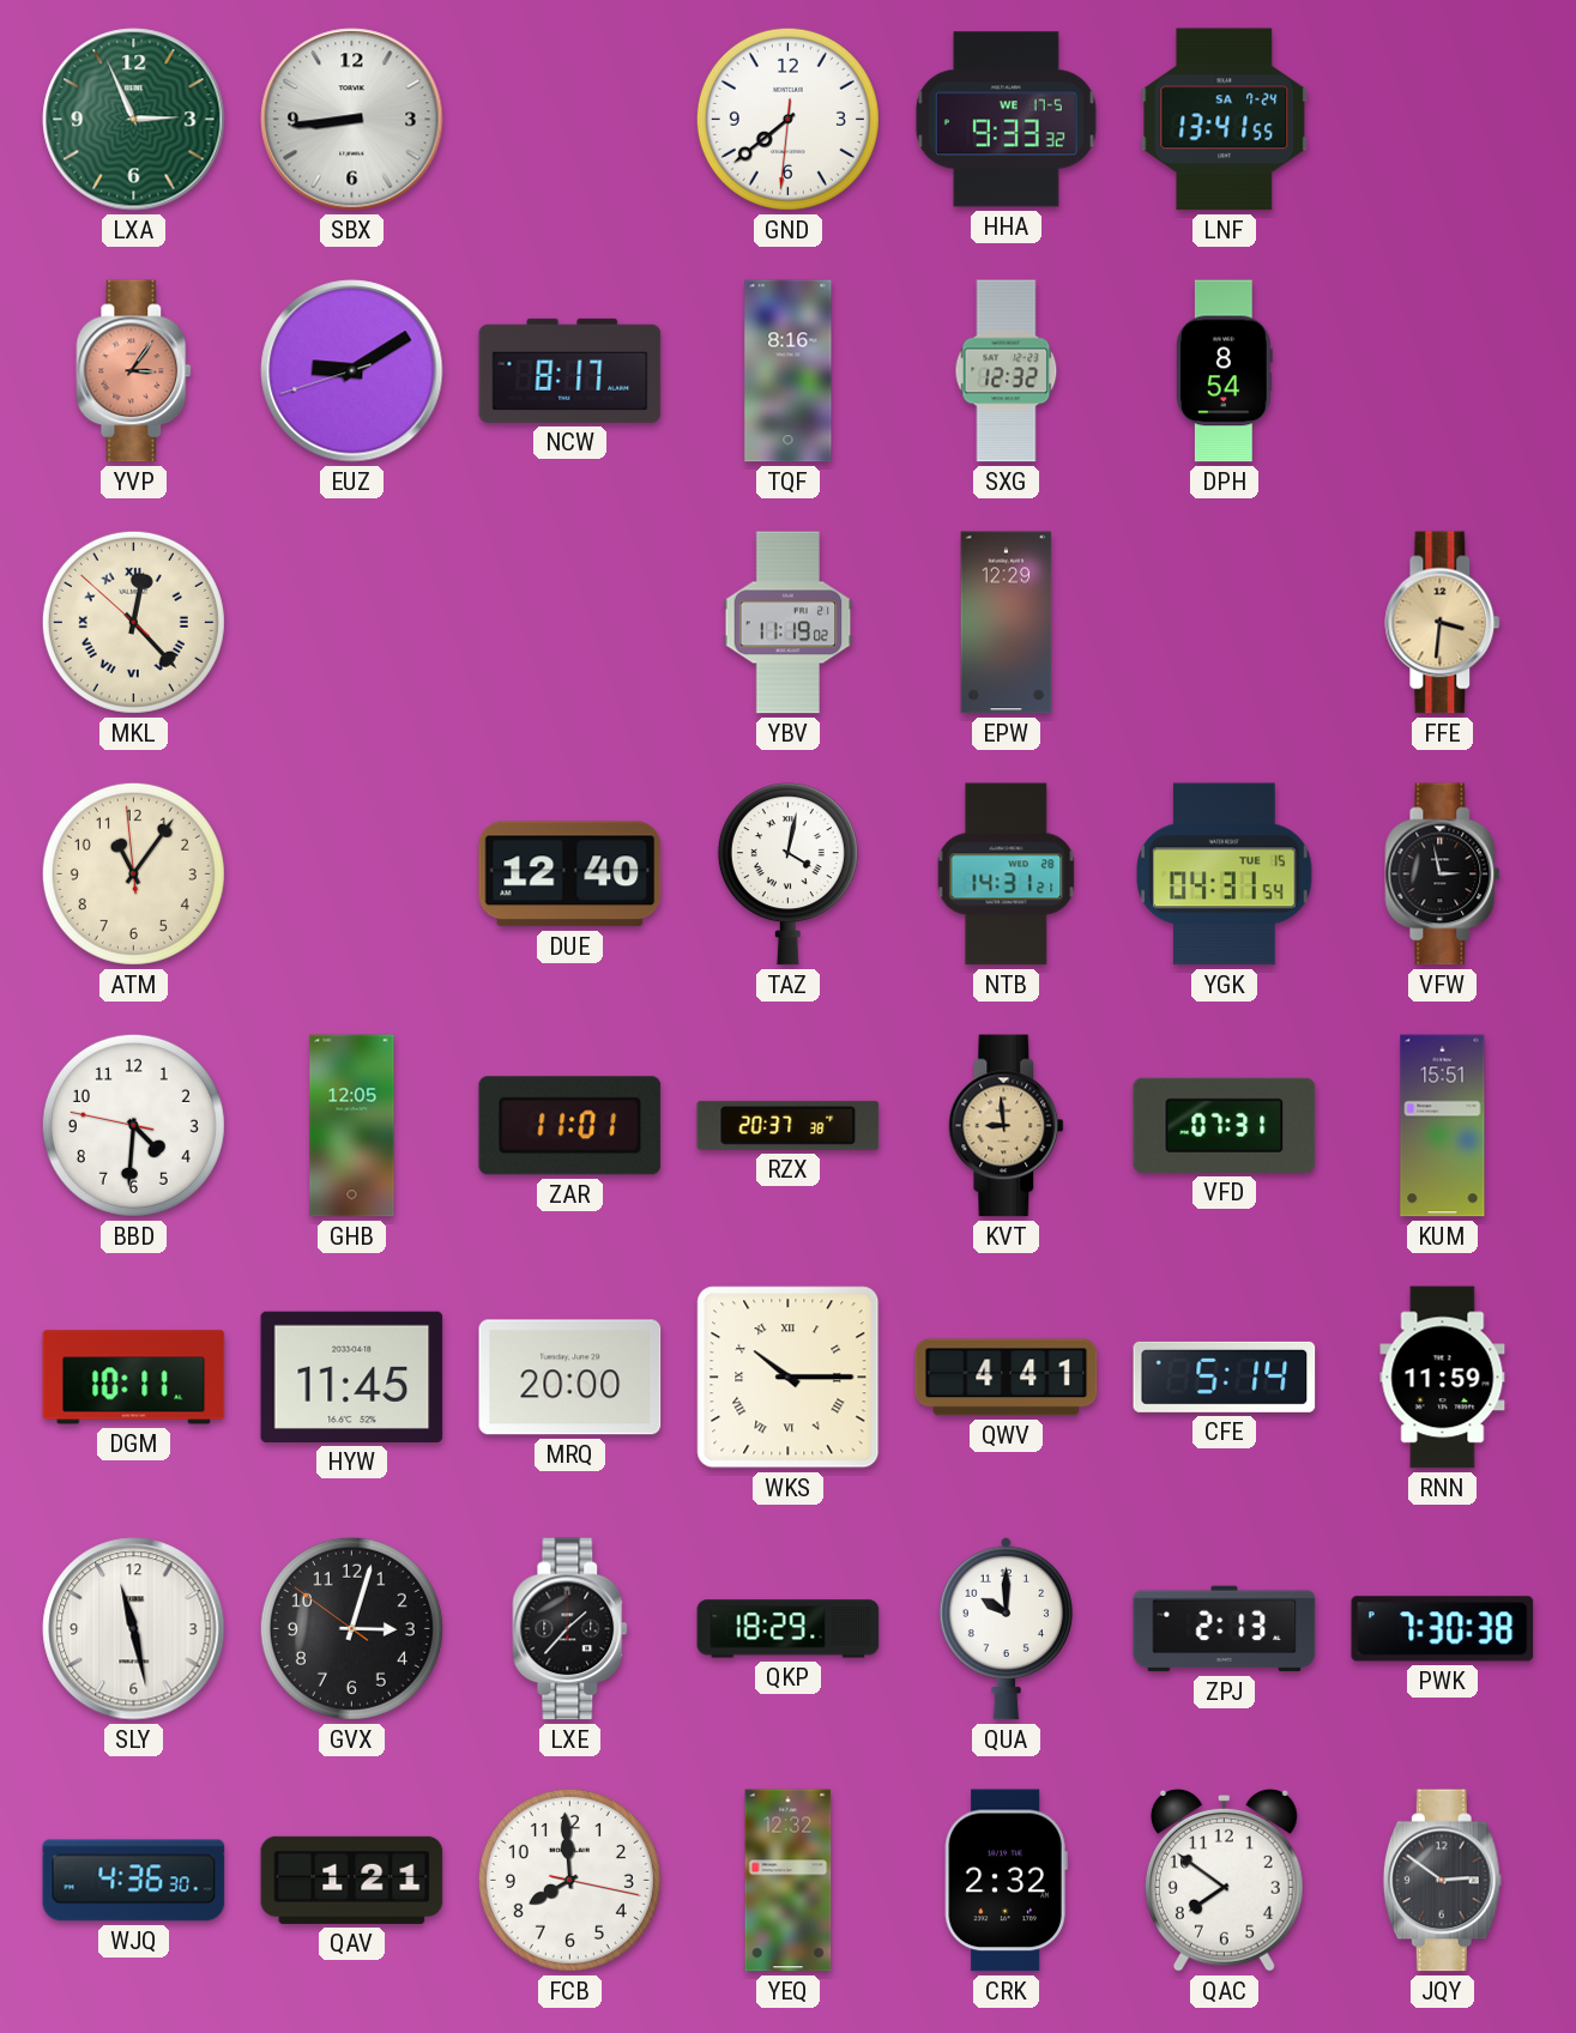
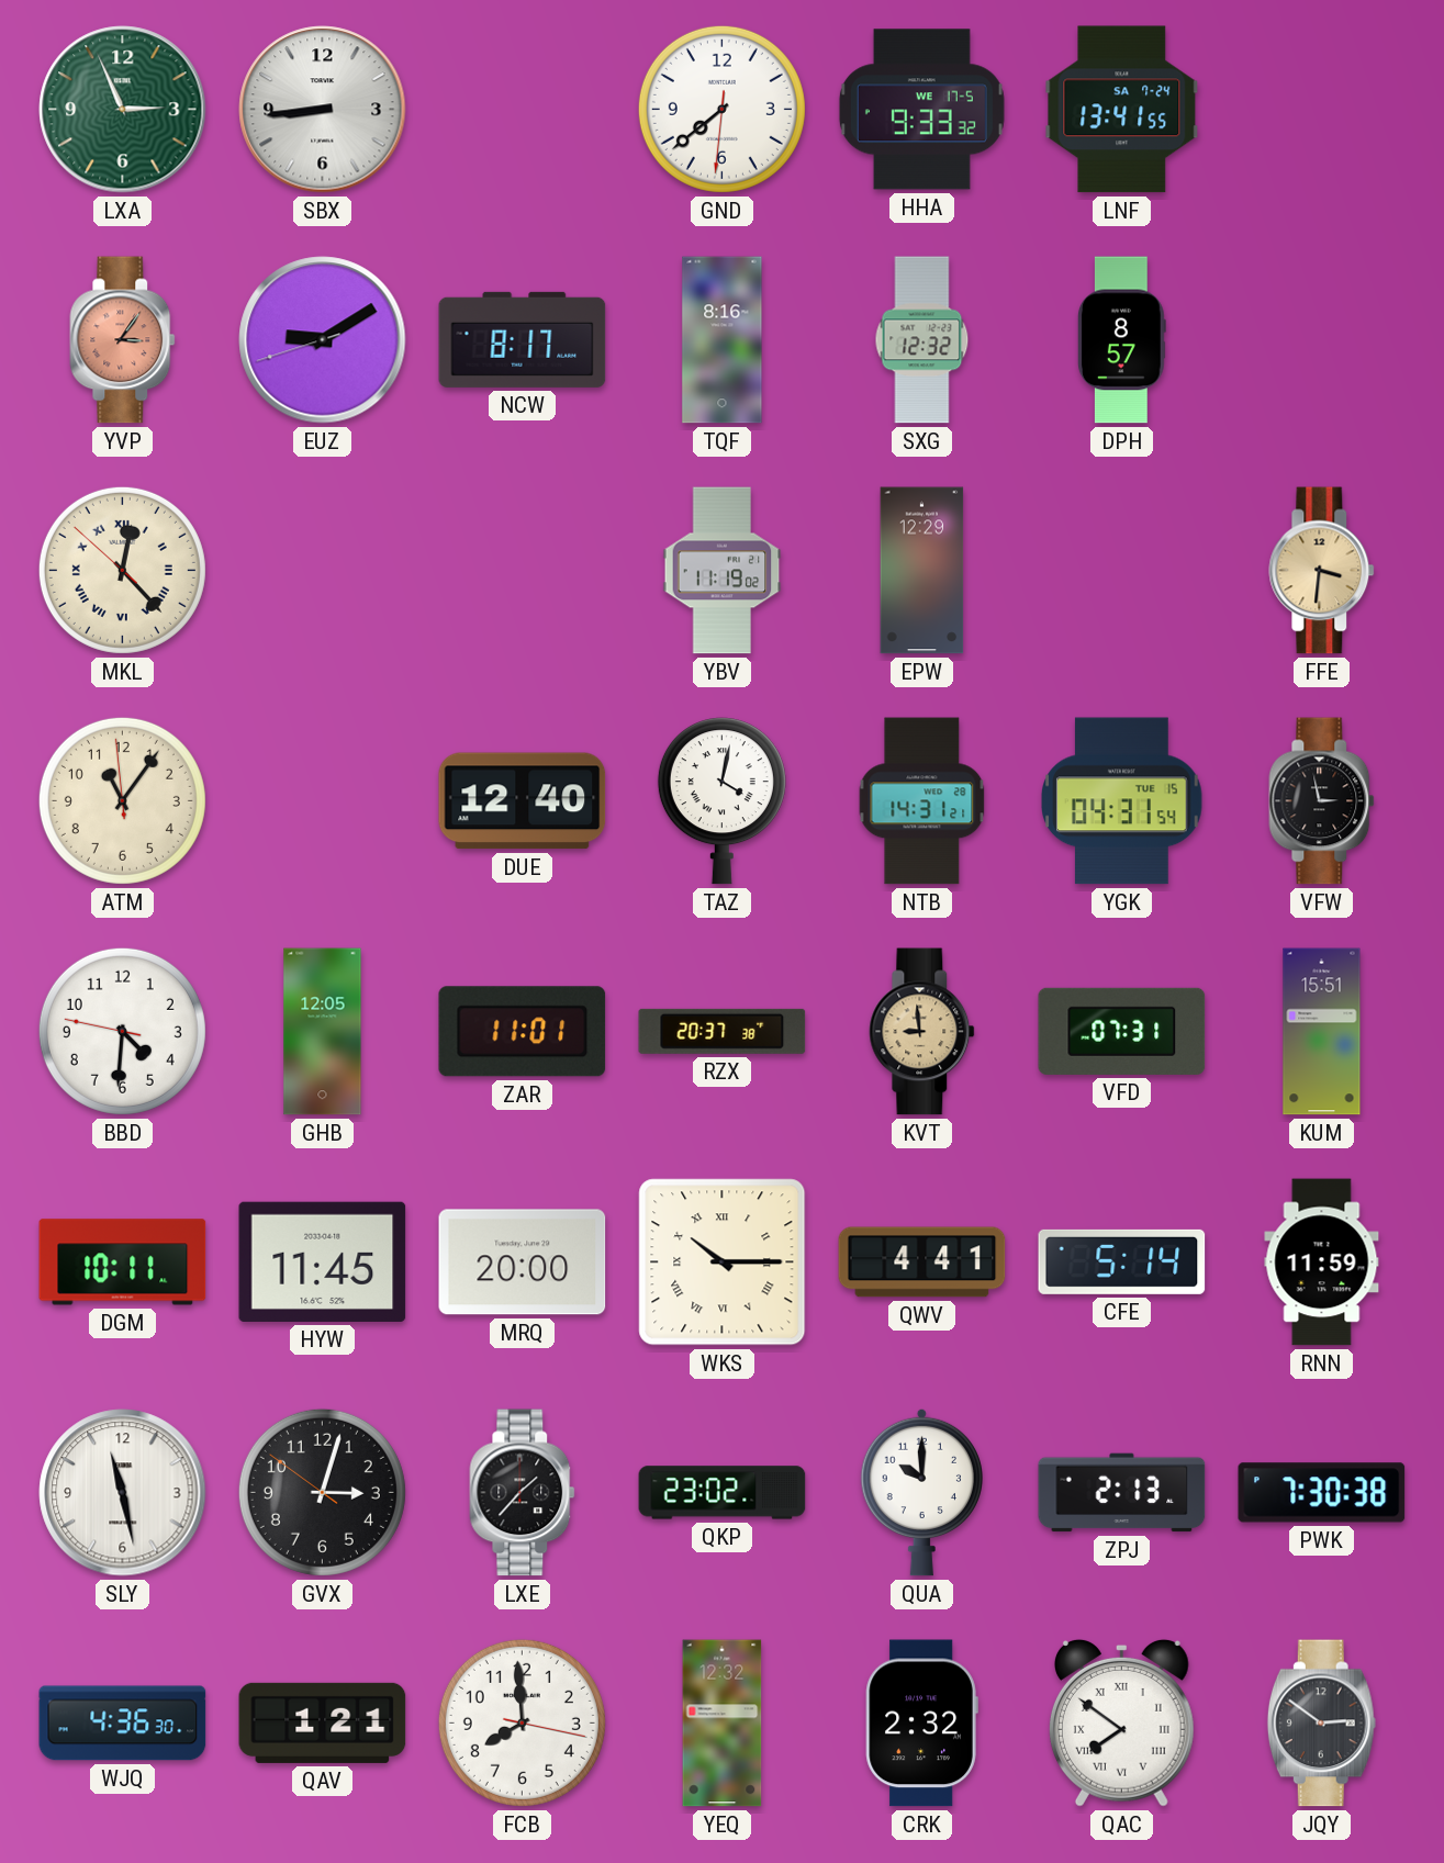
DPH: 8:54 -> 8:57 (1121, 340)
QKP: 18:29 -> 23:02 (723, 1493)
QAC numerals: Arabic -> Roman (1121, 1722)
